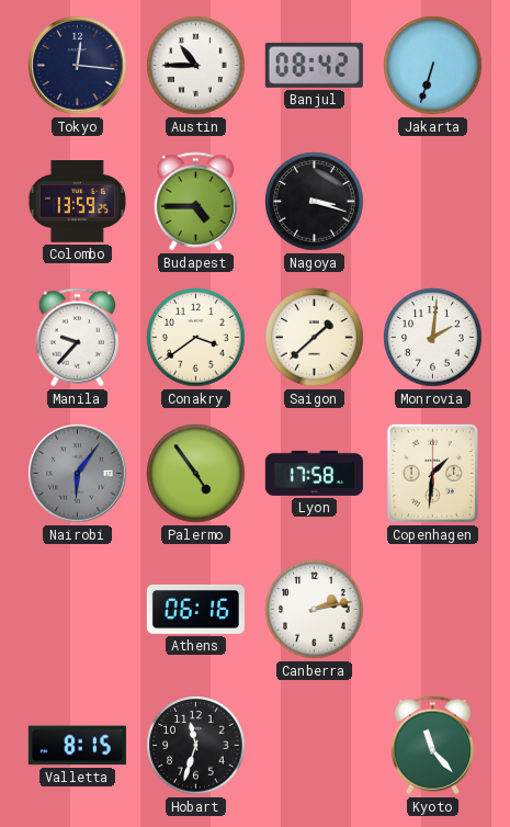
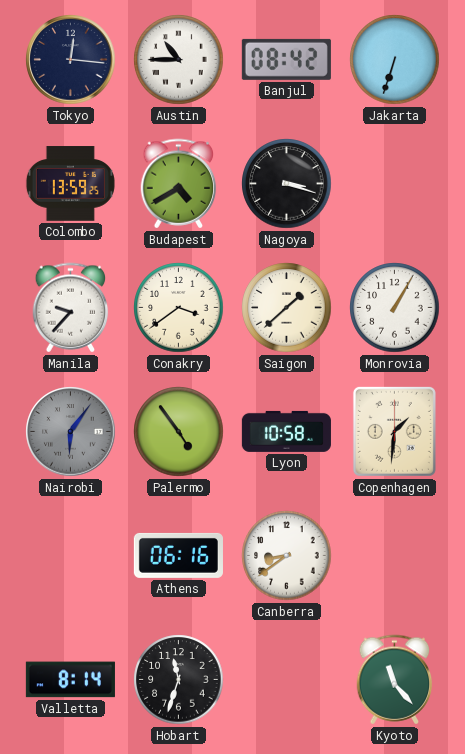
Budapest: 4:45 -> 4:40 (179, 184)
Monrovia: 2:01 -> 1:05 (395, 308)
Lyon: 17:58 -> 10:58 (286, 431)
Canberra: 2:13 -> 8:39 (287, 556)
Valletta: 8:15 -> 8:14 (70, 680)
